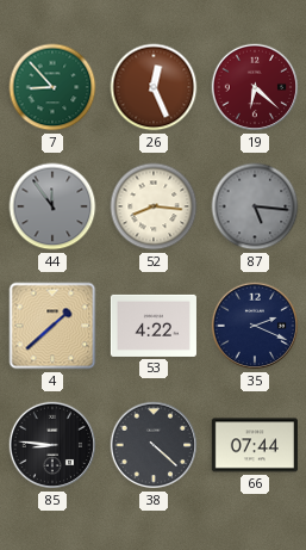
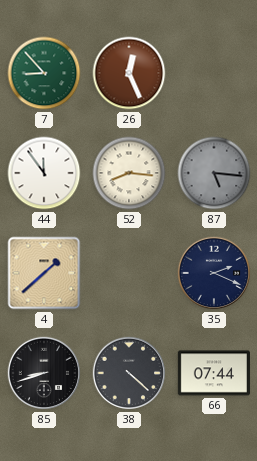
19: 6:22 -> none (255, 87)
44 dial: grey -> white (44, 173)
53: 4:22 -> none (154, 326)
85: 8:46 -> 8:42 (44, 373)
